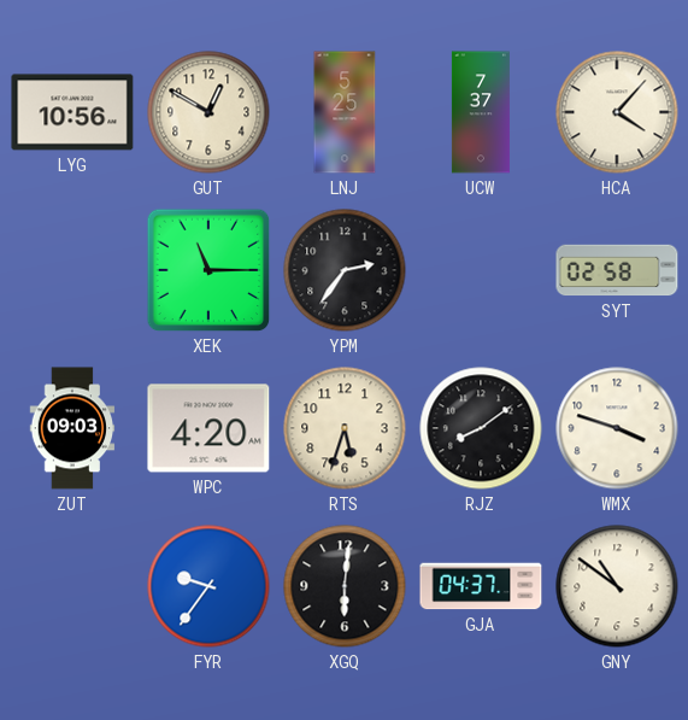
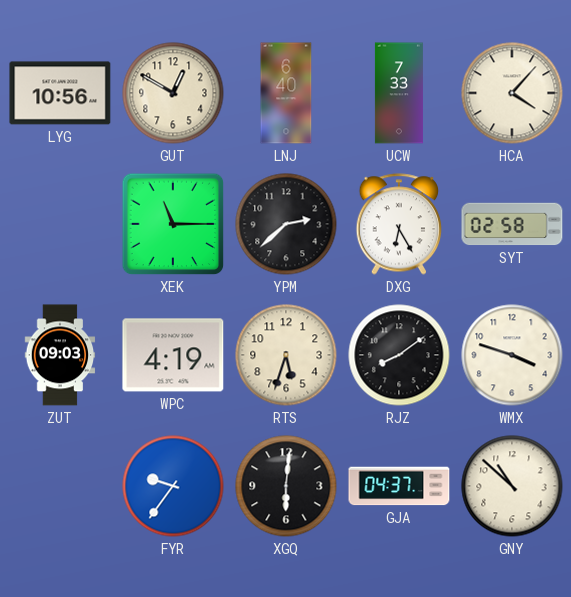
LNJ: 5:25 -> 6:40 (286, 93)
UCW: 7:37 -> 7:33 (399, 93)
YPM: 2:36 -> 2:38 (286, 224)
DXG: none -> 6:25 (399, 224)
WPC: 4:20 -> 4:19 (173, 355)
GNY: 10:51 -> 10:52 (512, 486)
